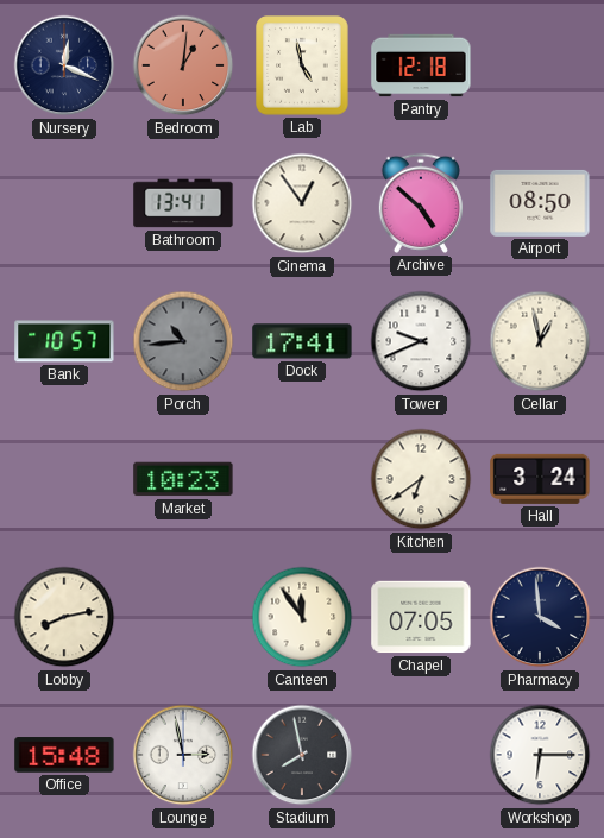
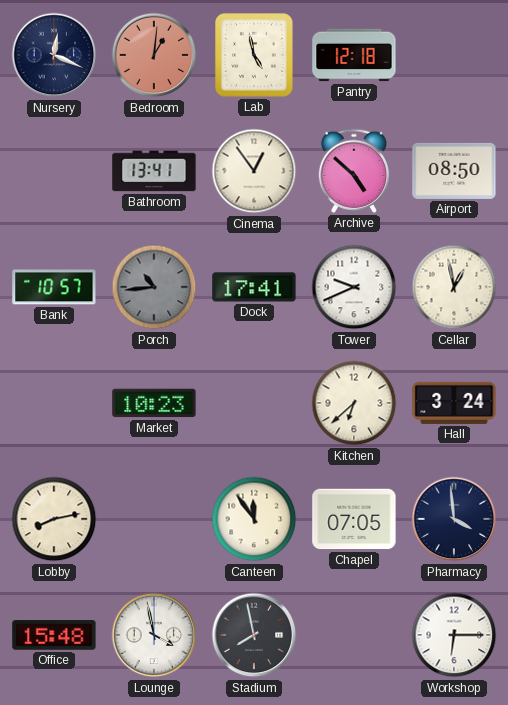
Kitchen: 6:39 -> 6:38 (354, 403)
Lounge: 2:58 -> 3:58 (154, 635)
